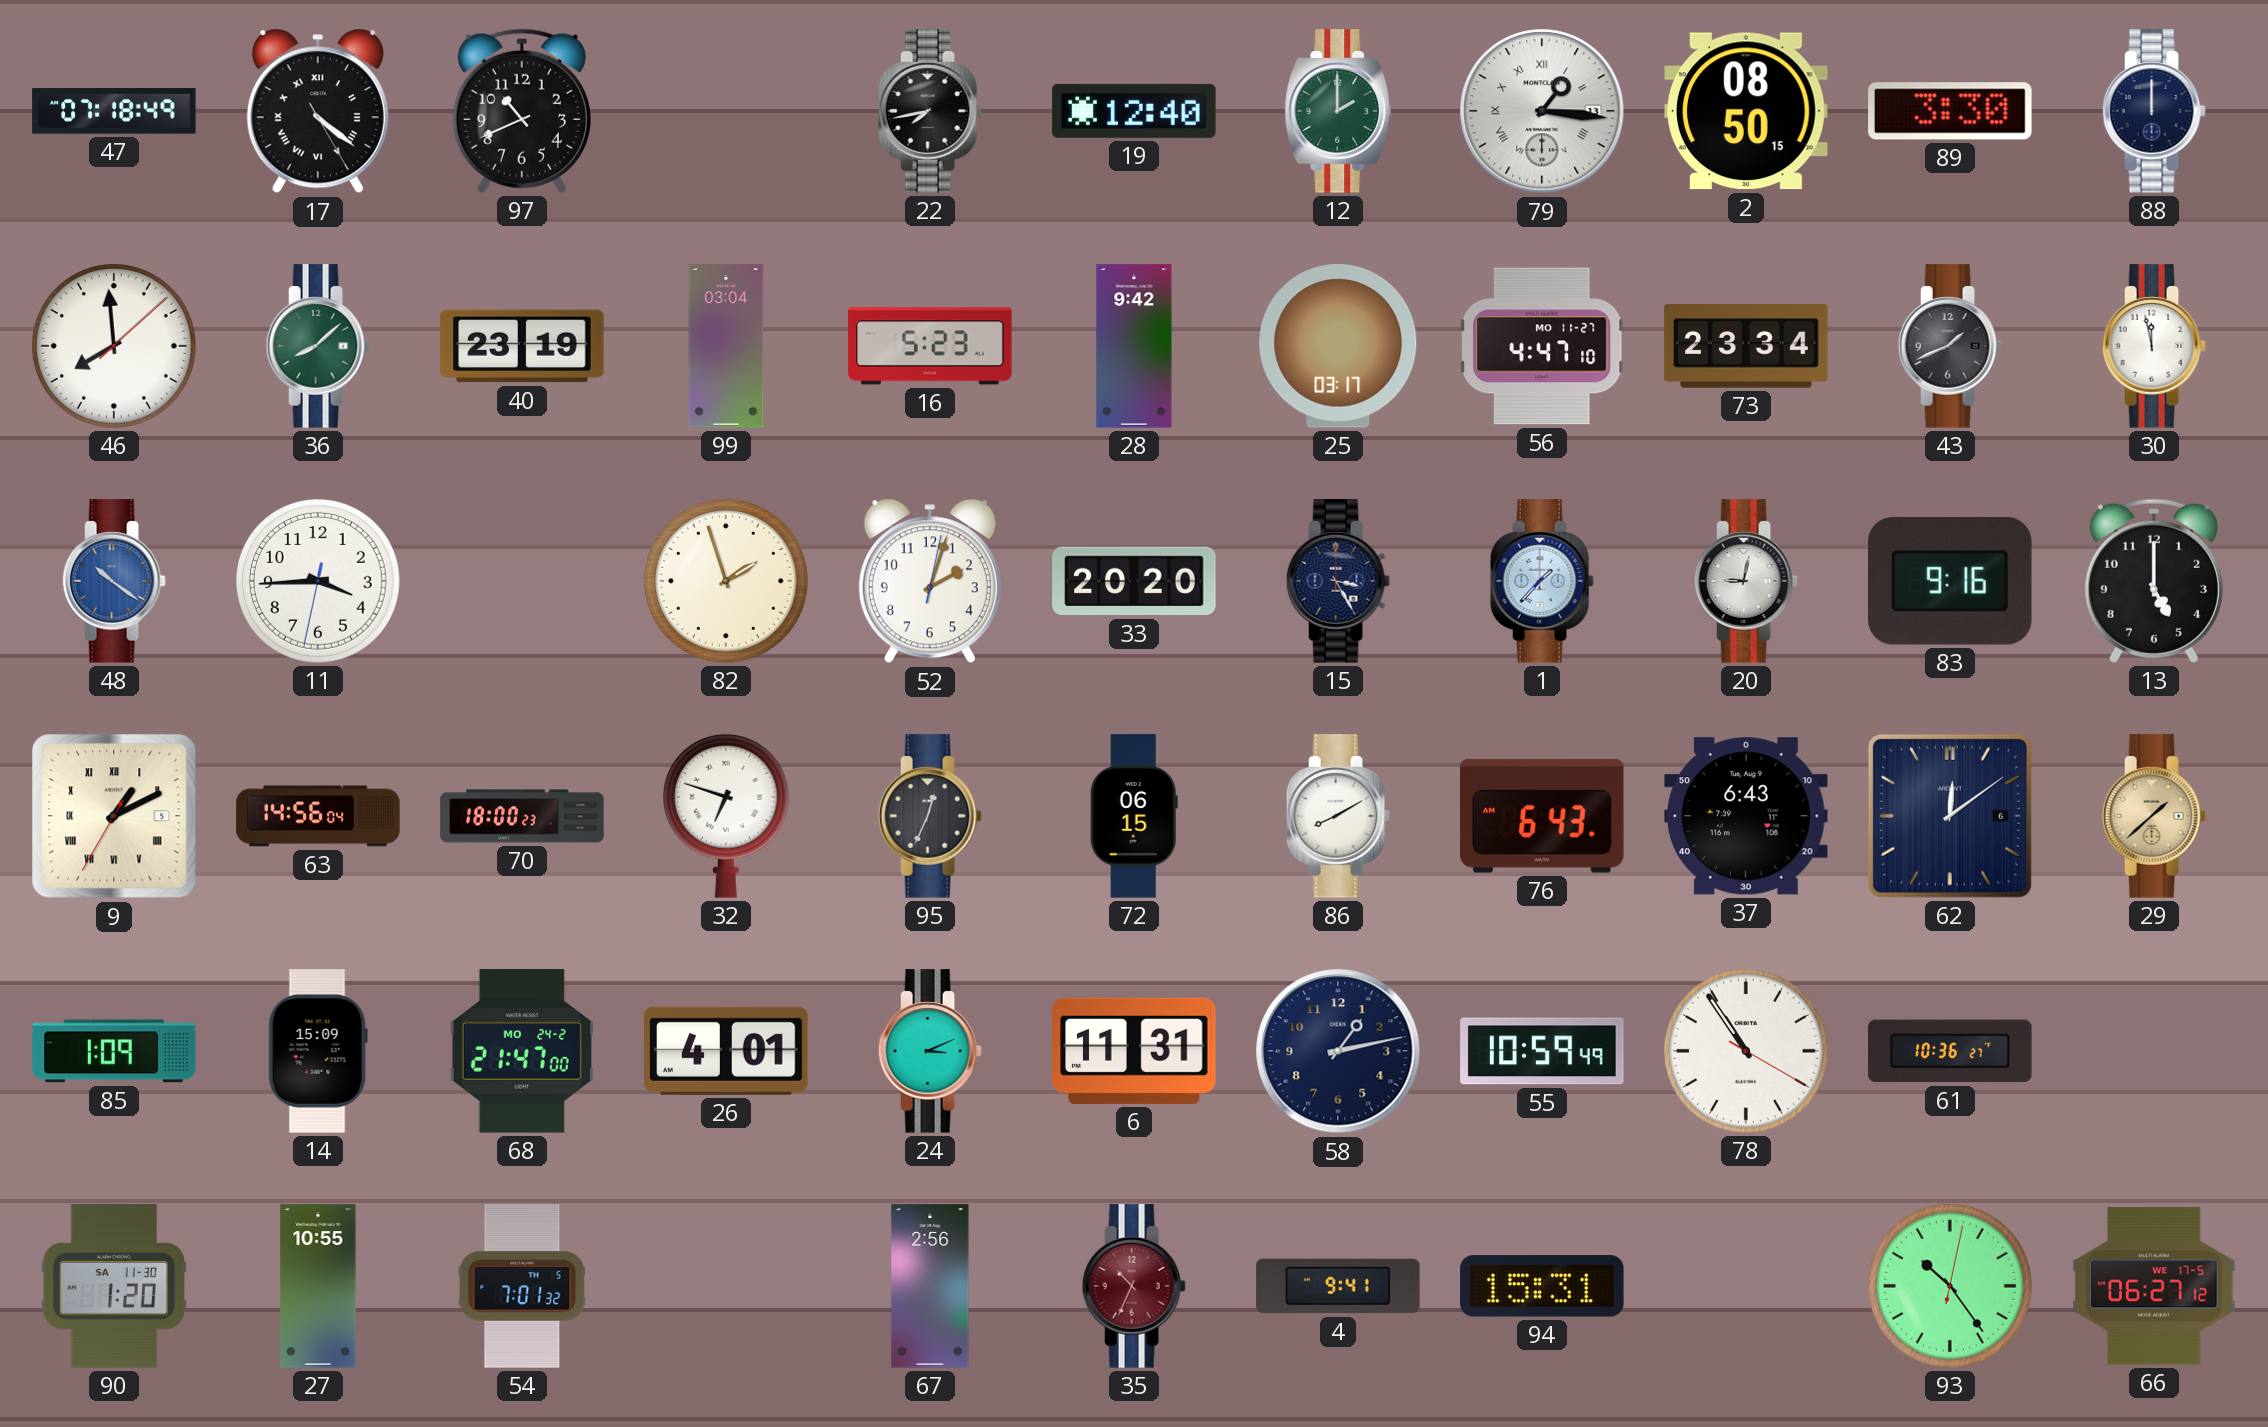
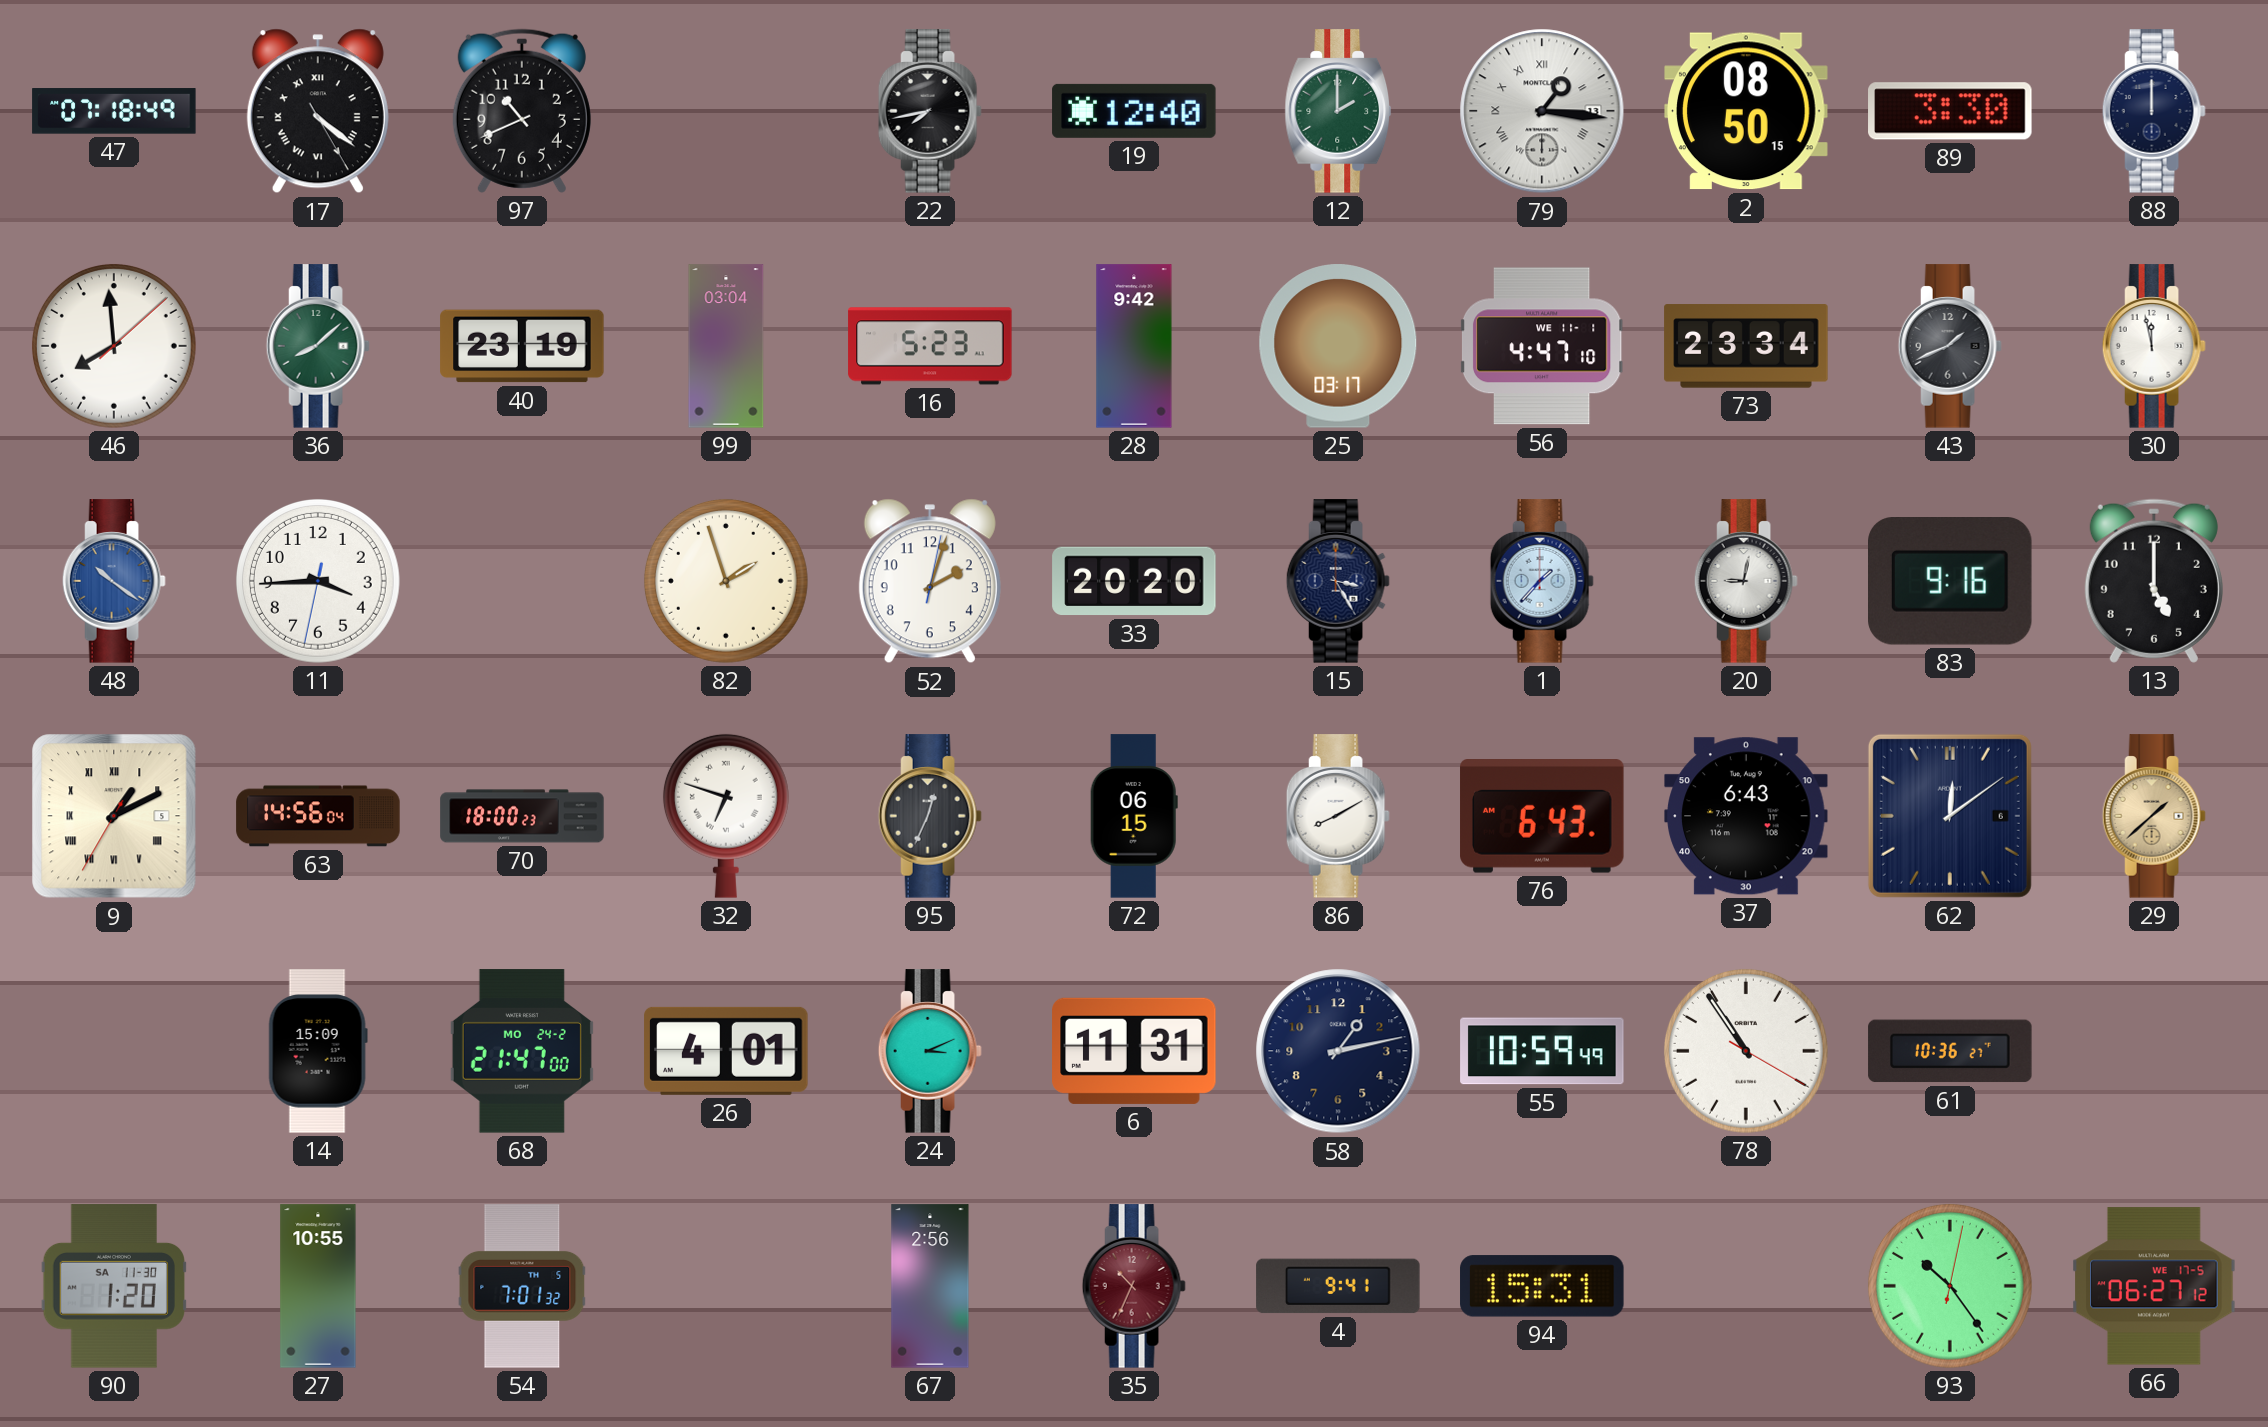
56 date: MO 11-27 -> WE 11-1 (1542, 346)
85: 1:09 -> none (114, 1051)
